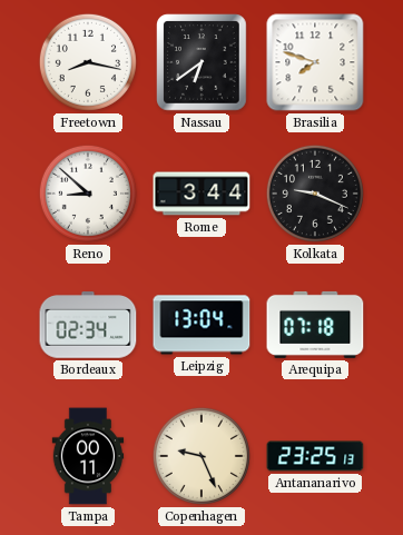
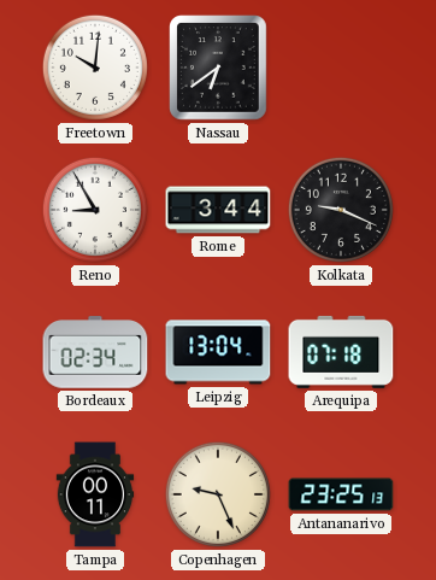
Freetown: 8:17 -> 10:01 (95, 68)
Brasilia: 7:48 -> none (315, 62)
Reno: 8:52 -> 8:55 (95, 210)
